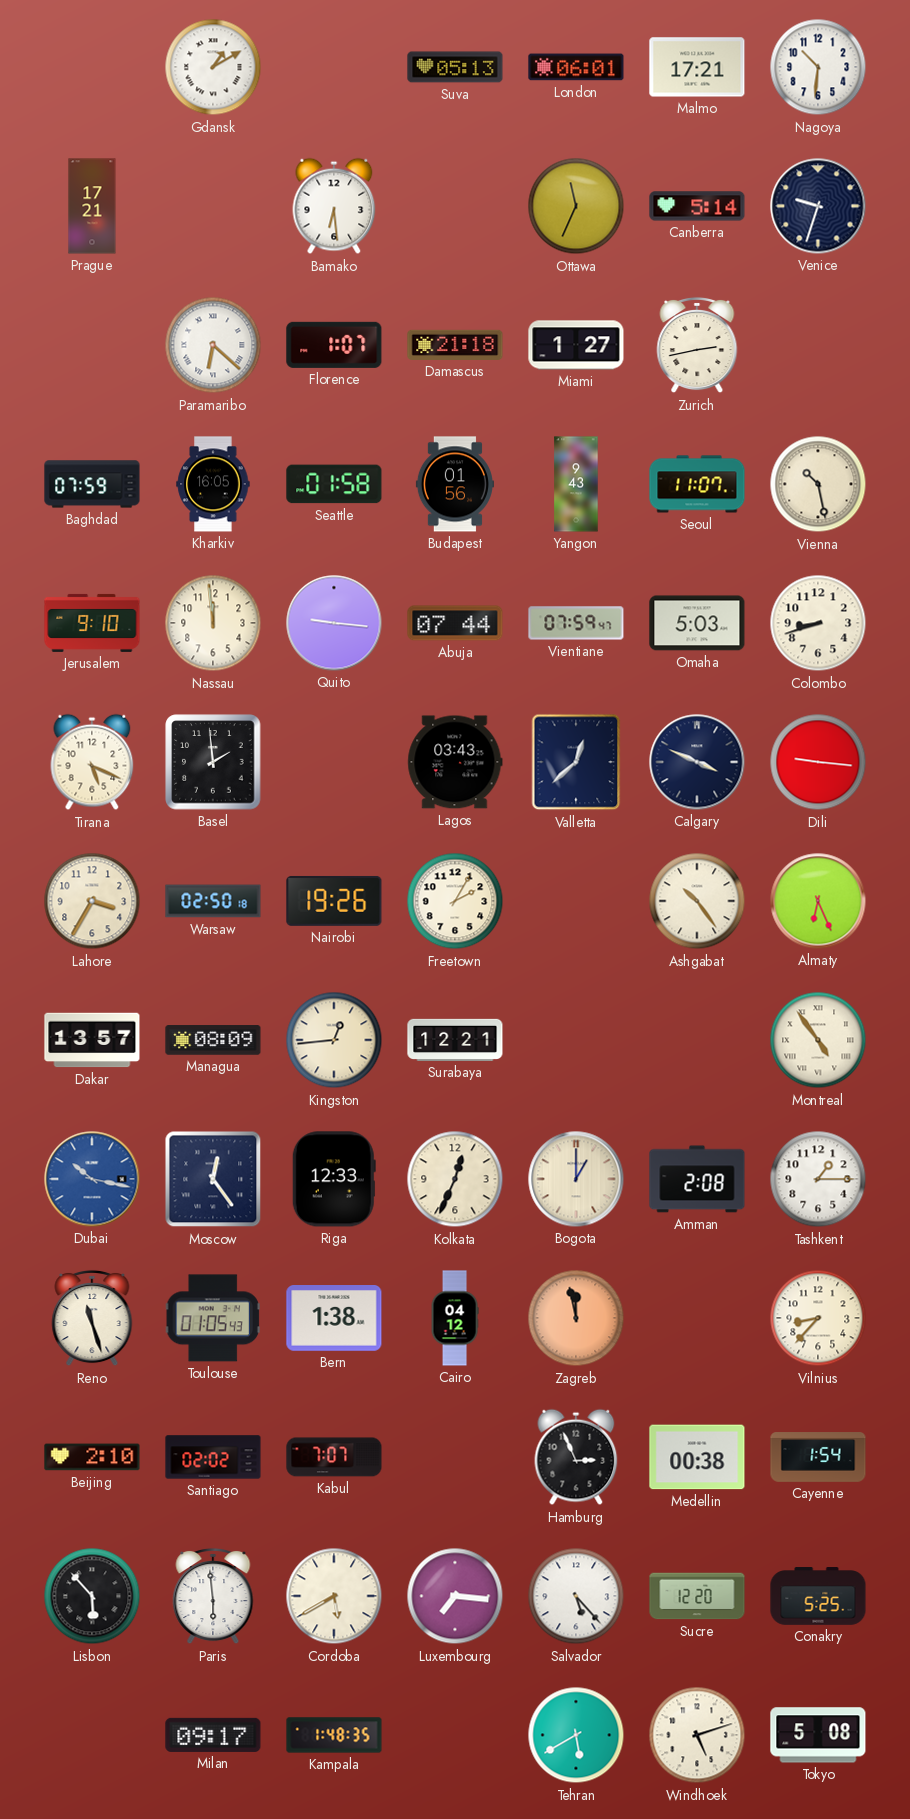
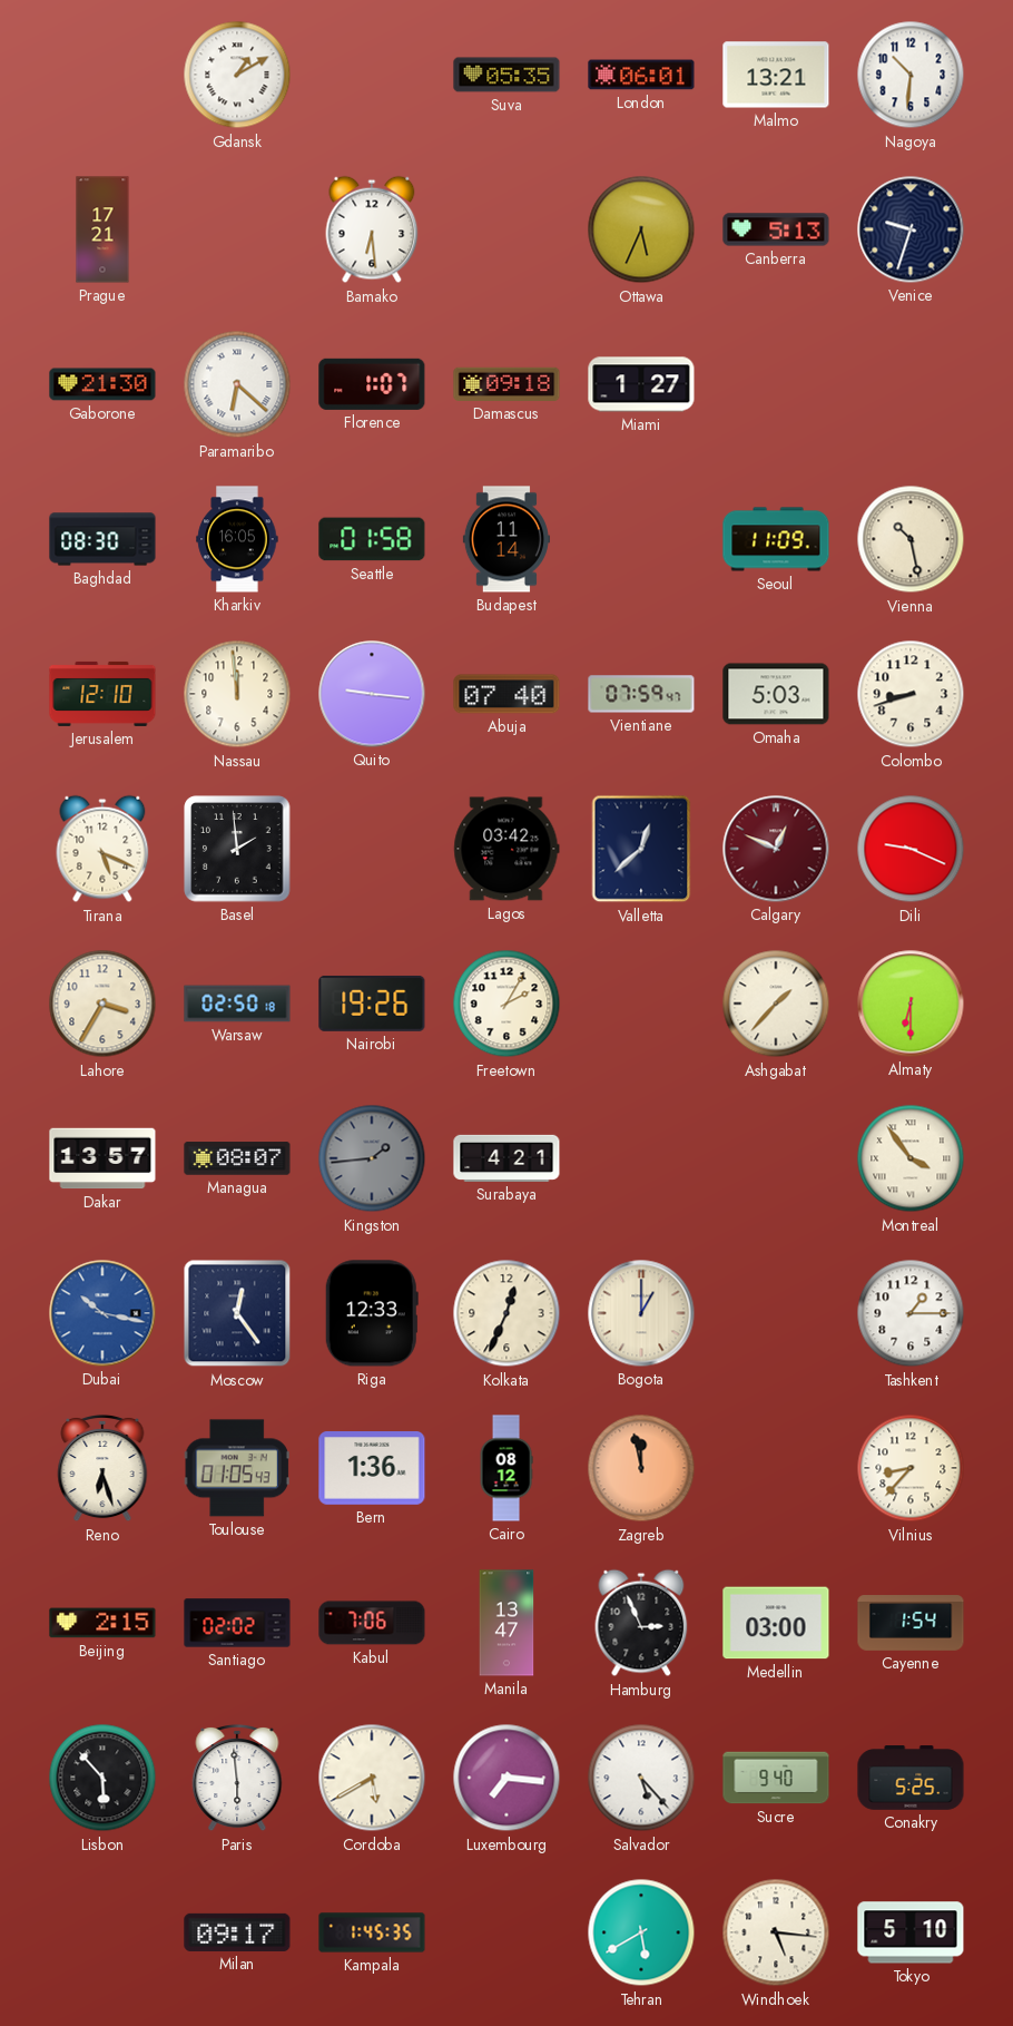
Suva: 05:13 -> 05:35 (506, 75)
Malmo: 17:21 -> 13:21 (776, 75)
Ottawa: 11:34 -> 5:34 (641, 229)
Canberra: 5:14 -> 5:13 (776, 229)
Gaborone: none -> 21:30 (102, 384)
Damascus: 21:18 -> 09:18 (506, 384)
Zurich: 2:43 -> none (697, 345)
Baghdad: 07:59 -> 08:30 (102, 539)
Budapest: 01:56 -> 11:14 (506, 539)
Yangon: 9:43 -> none (576, 484)
Seoul: 11:07 -> 11:09 (776, 539)
Jerusalem: 9:10 -> 12:10 (102, 694)
Abuja: 07:44 -> 07:40 (506, 694)
Lagos: 03:43 -> 03:42 (506, 849)
Calgary: 3:49 -> 12:49 (776, 849)
Calgary dial: navy -> burgundy (776, 849)
Dili: 9:16 -> 9:19 (911, 849)
Ashgabat: 10:24 -> 1:37 (776, 1004)
Almaty: 6:26 -> 6:30 (911, 1004)
Managua: 08:09 -> 08:07 (237, 1158)
Kingston: 12:44 -> 1:44 (372, 1158)
Kingston dial: cream -> grey (372, 1158)
Surabaya: 12:21 -> 4:21 (506, 1158)
Montreal: 4:54 -> 3:54 (911, 1158)
Amman: 2:08 -> none (697, 1179)
Reno: 11:27 -> 6:27 (102, 1468)
Bern: 1:38 -> 1:36 (372, 1469)
Cairo: 04:12 -> 08:12 (506, 1468)
Beijing: 2:10 -> 2:15 (102, 1623)
Kabul: 7:07 -> 7:06 (372, 1623)
Manila: none -> 13:47 (506, 1623)
Medellin: 00:38 -> 03:00 (776, 1623)
Sucre: 12:20 -> 9:40 (776, 1778)
Kampala: 1:48 -> 1:45 (372, 1932)
Windhoek: 5:12 -> 5:16 (776, 1932)
Tokyo: 5:08 -> 5:10 (911, 1932)
